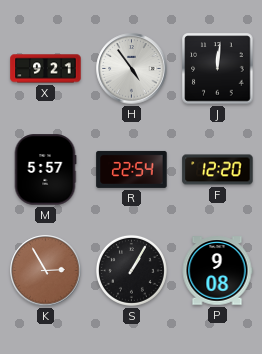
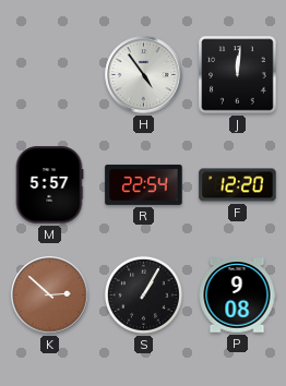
X: 9:21 -> none (46, 69)
K: 2:55 -> 2:52 (50, 295)
